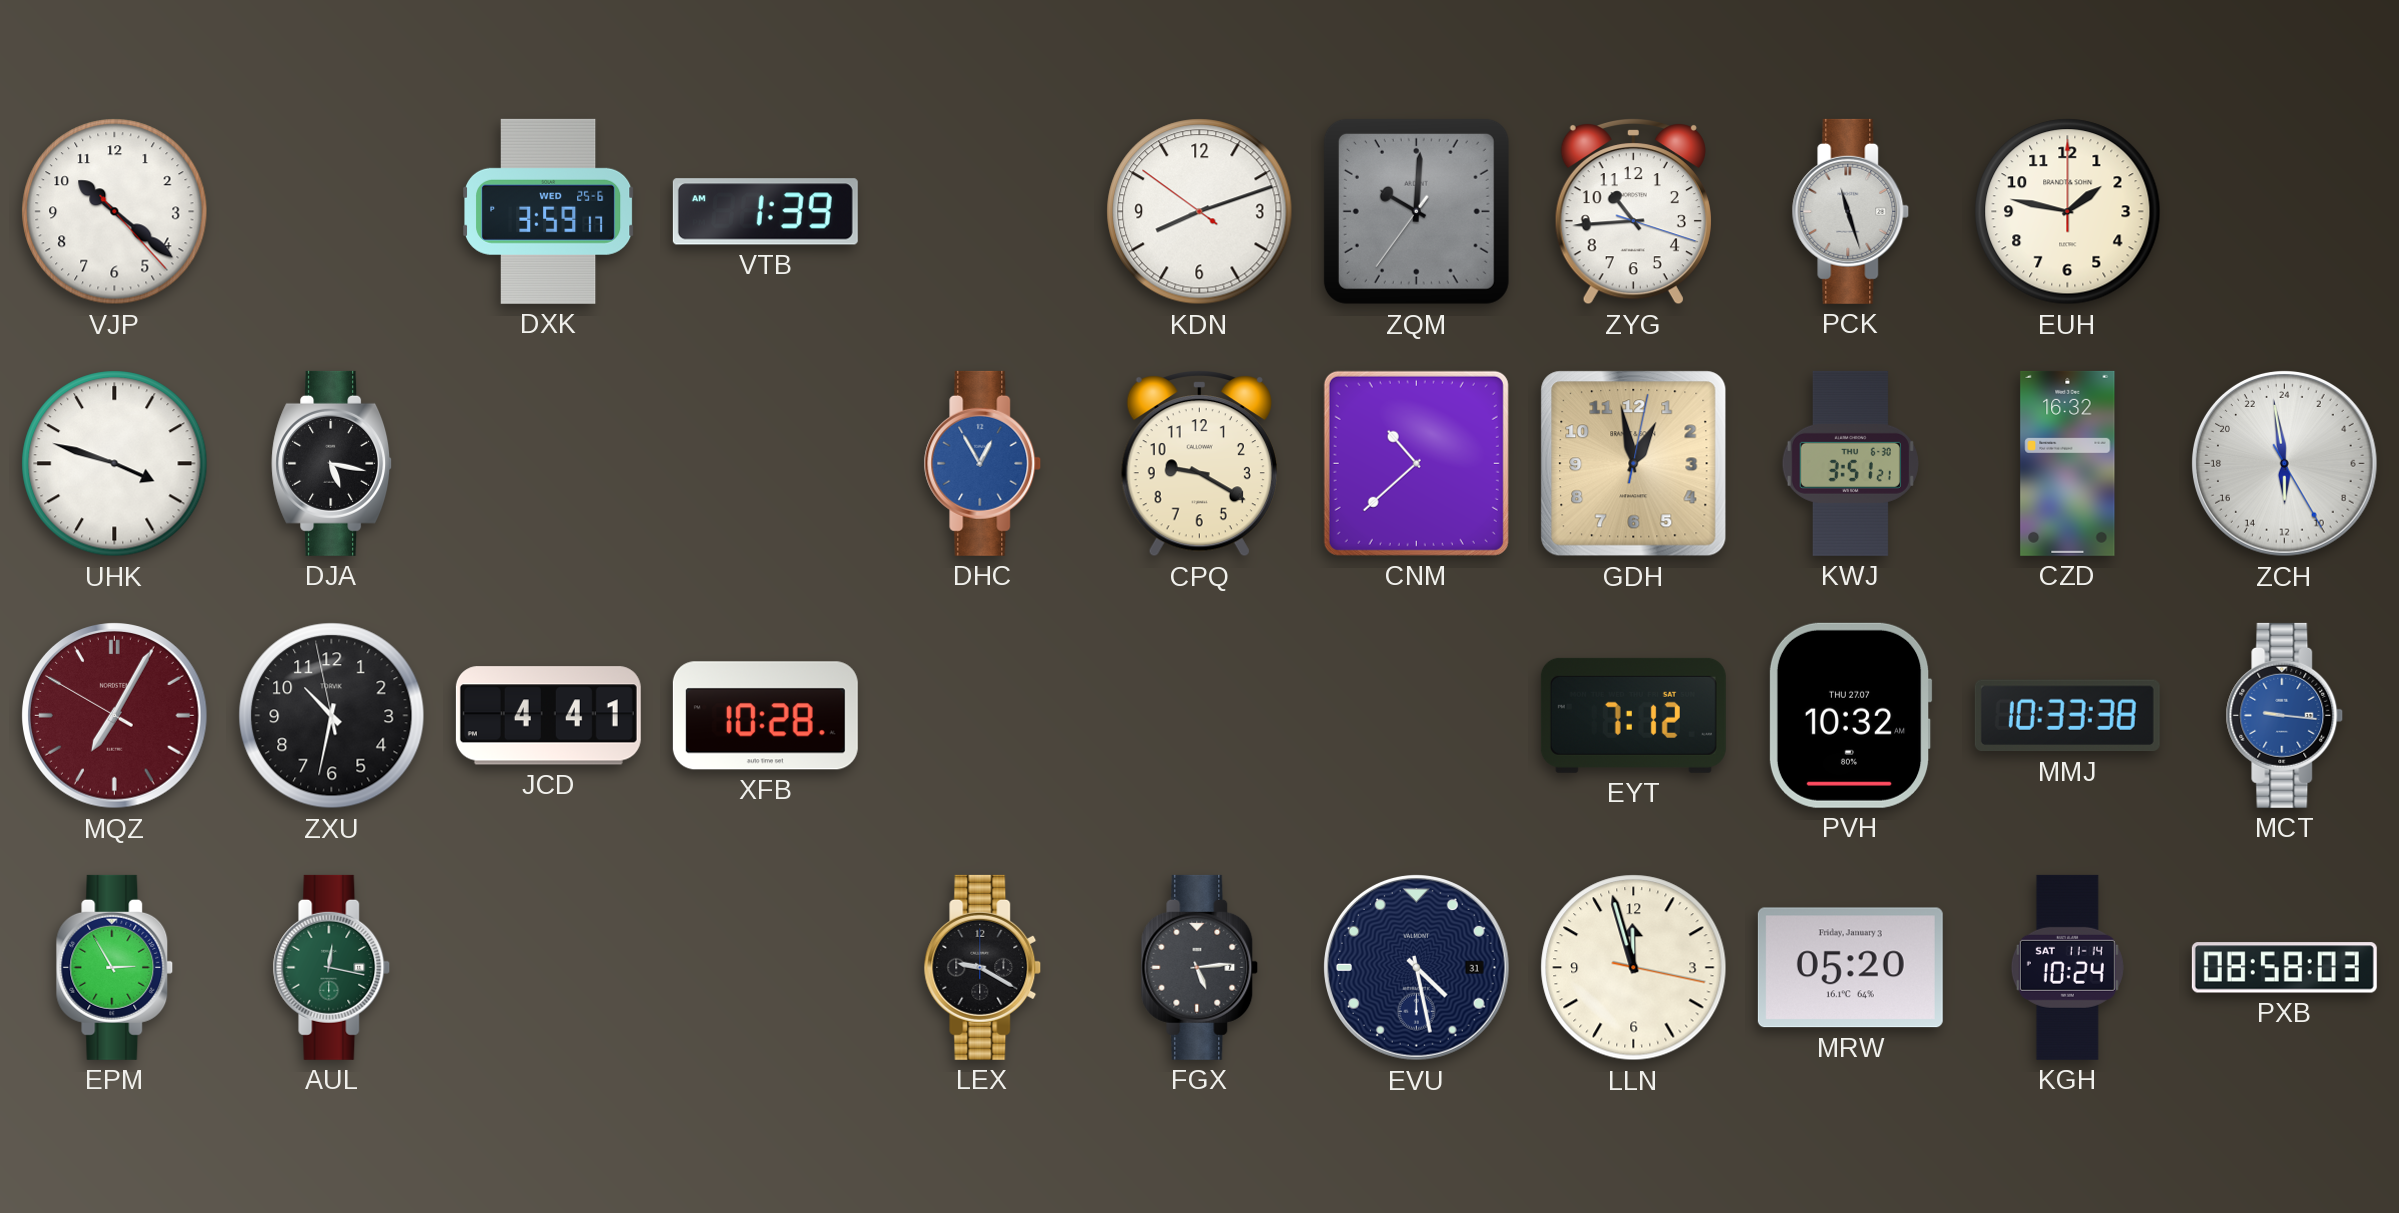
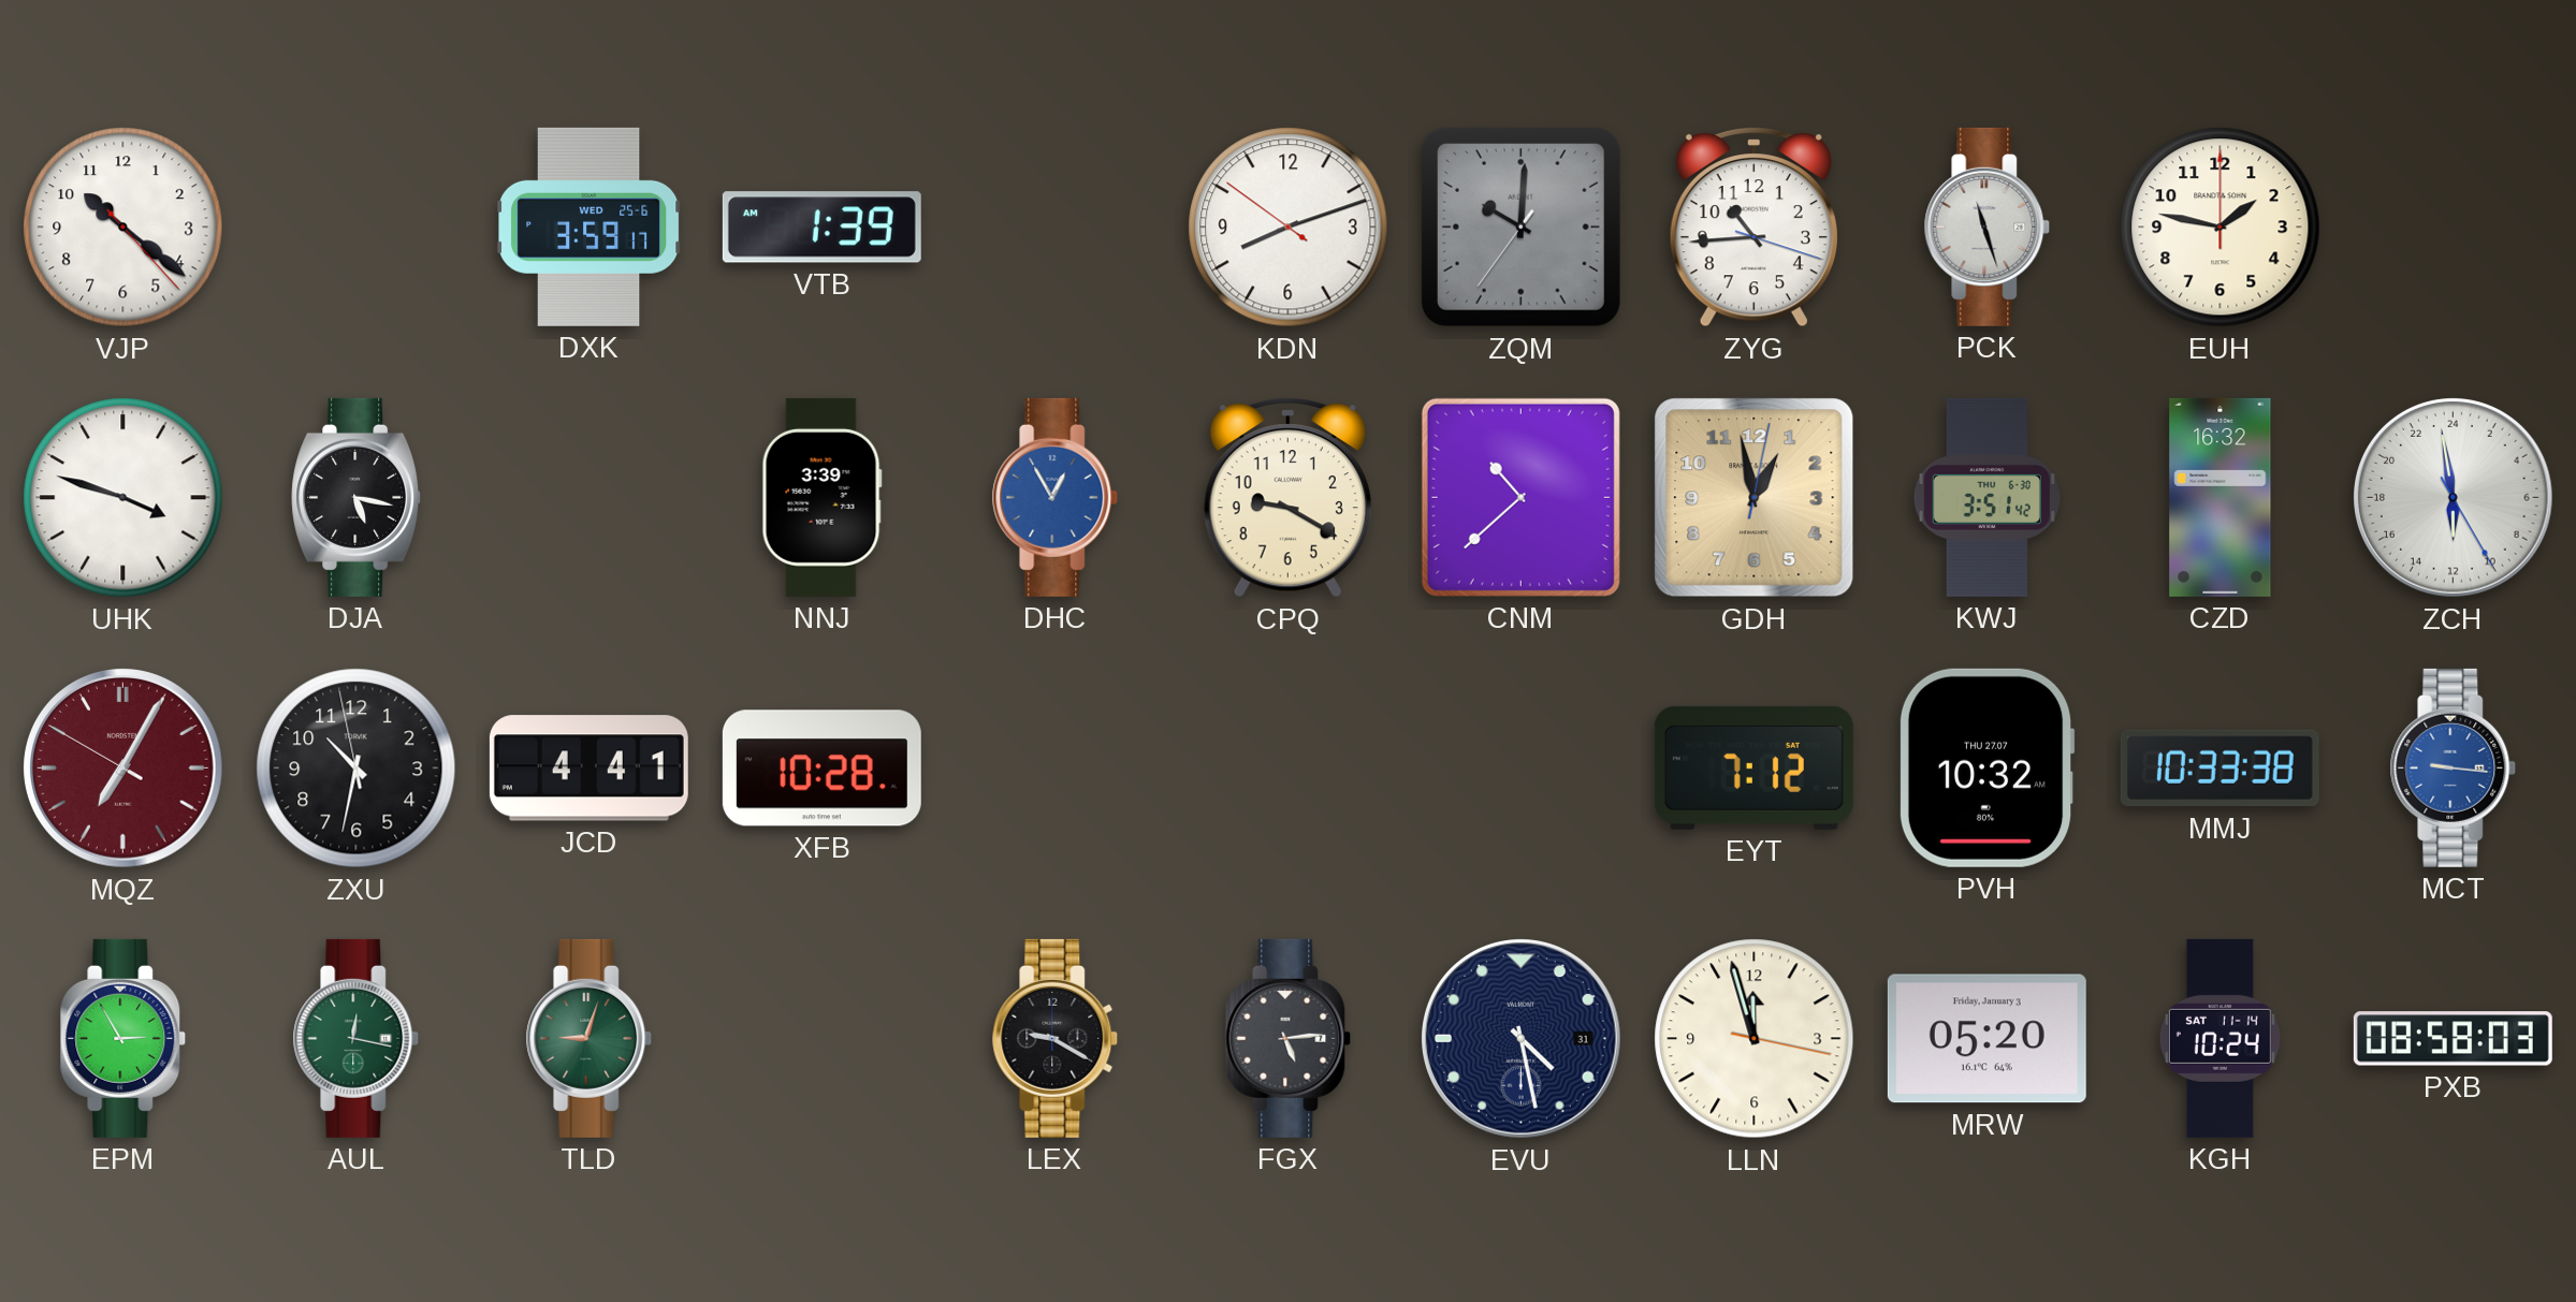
NNJ: none -> 3:39 (821, 497)
KWJ: 3:51:21 -> 3:51:42 (1986, 497)
TLD: none -> 9:03 (590, 1038)
